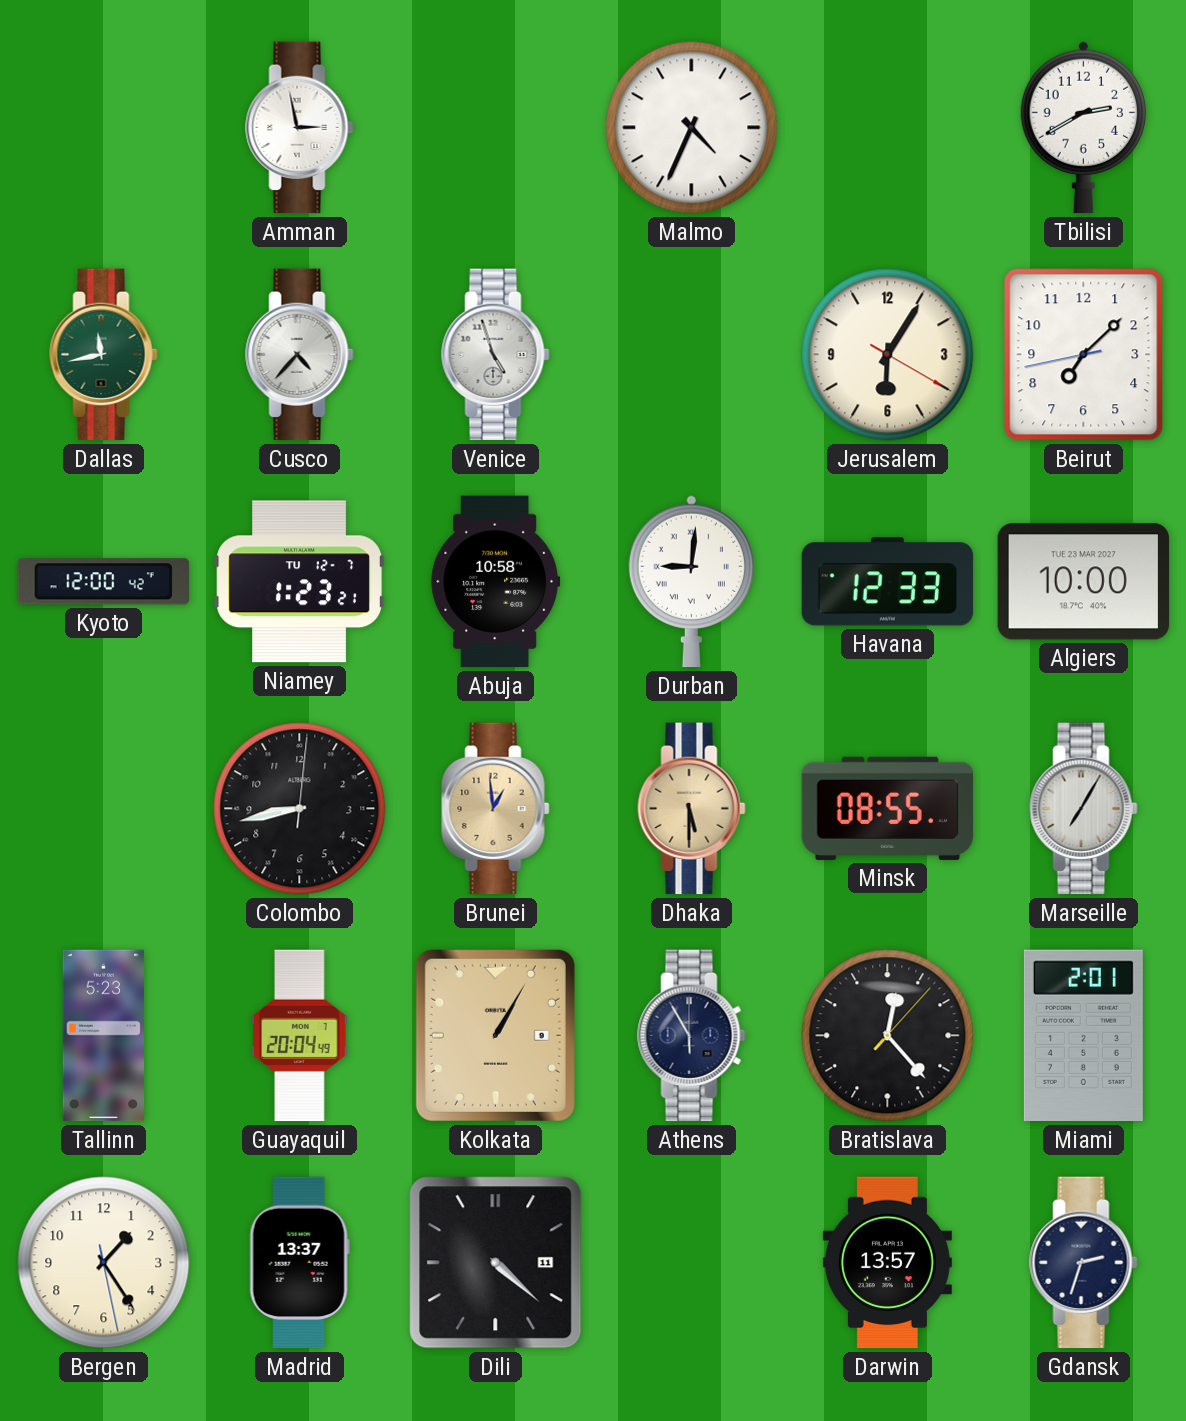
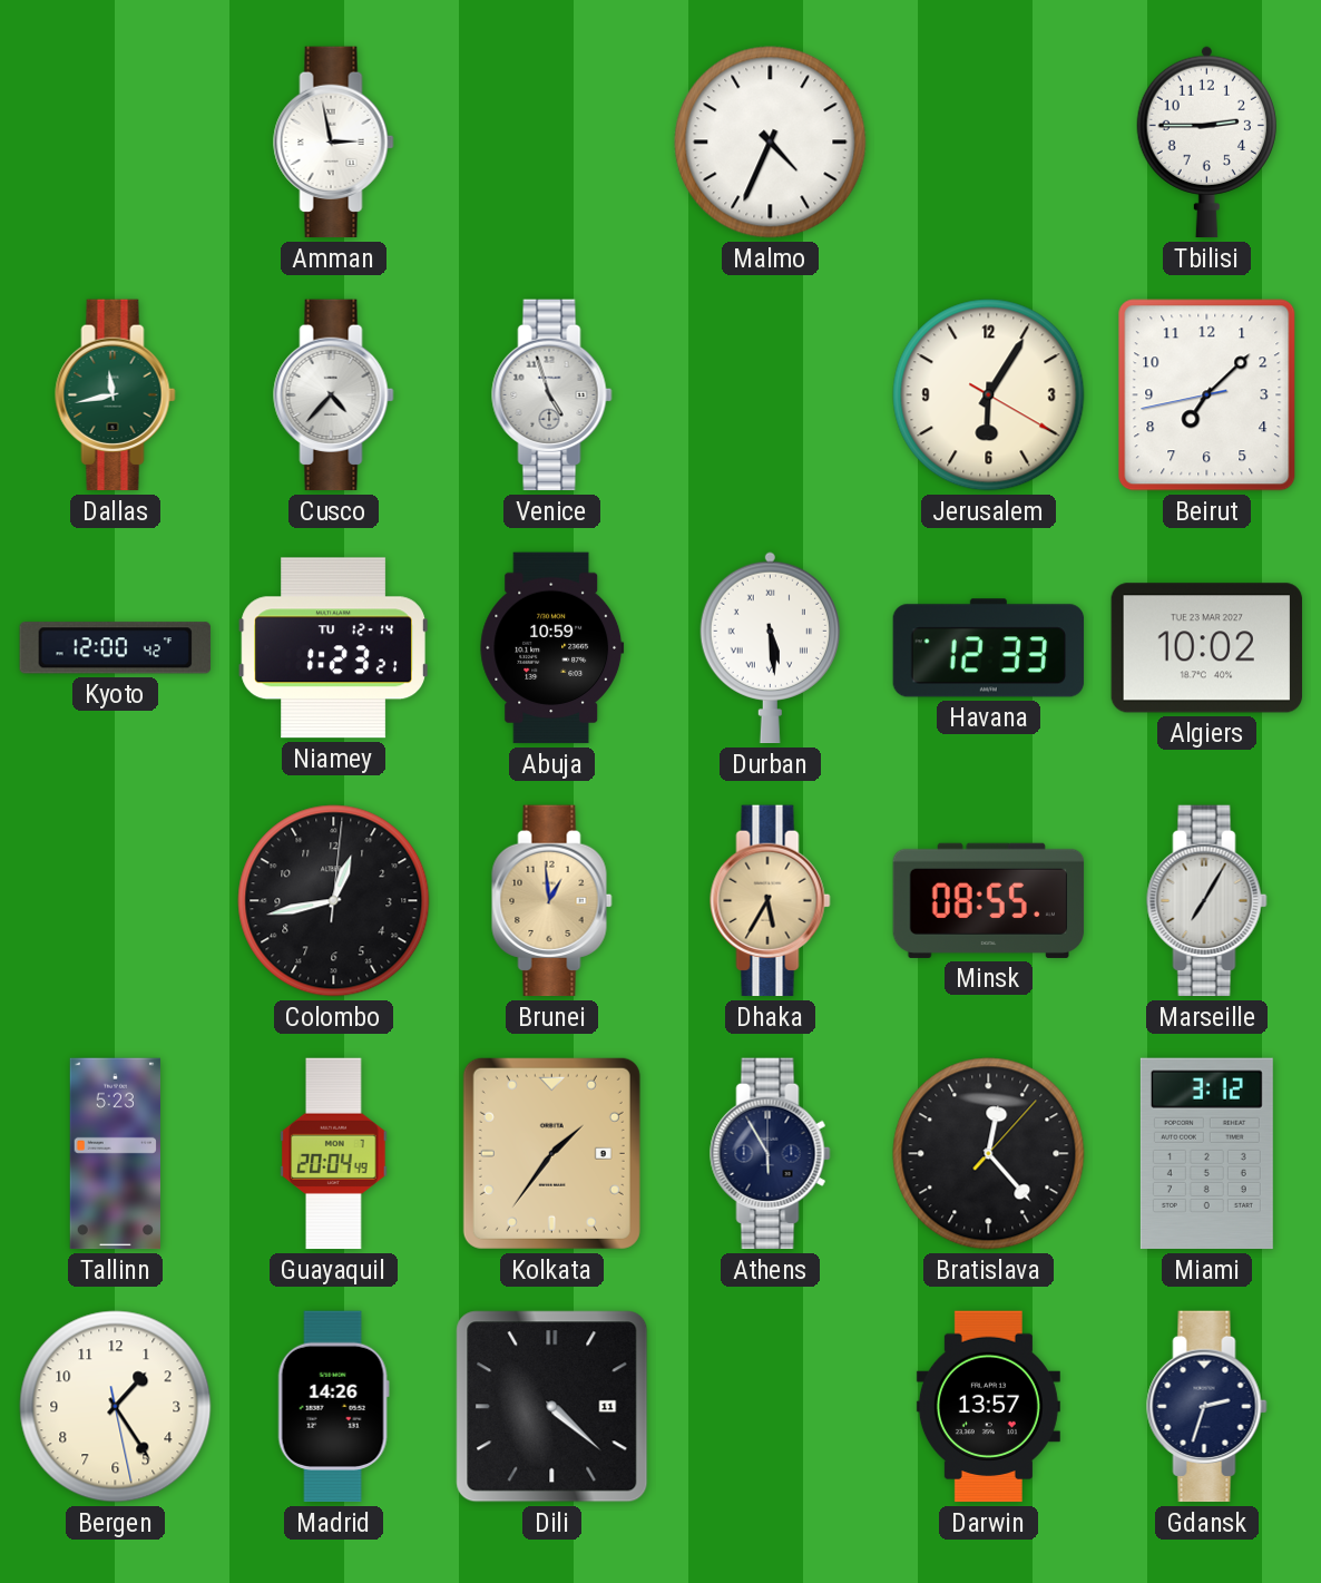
Tbilisi: 2:40 -> 2:45 (1206, 143)
Niamey date: TU 12-7 -> TU 12-14 (333, 648)
Abuja: 10:58 -> 10:59 (552, 648)
Durban: 9:01 -> 5:29 (770, 648)
Algiers: 10:00 -> 10:02 (1206, 648)
Colombo: 8:43 -> 12:43 (334, 901)
Dhaka: 5:30 -> 5:35 (771, 901)
Kolkata: 1:05 -> 1:36 (551, 1153)
Miami: 2:01 -> 3:12 (1206, 1154)
Madrid: 13:37 -> 14:26 (333, 1407)
